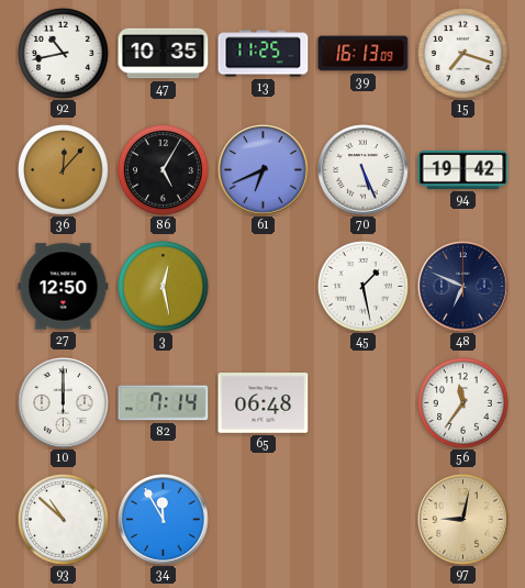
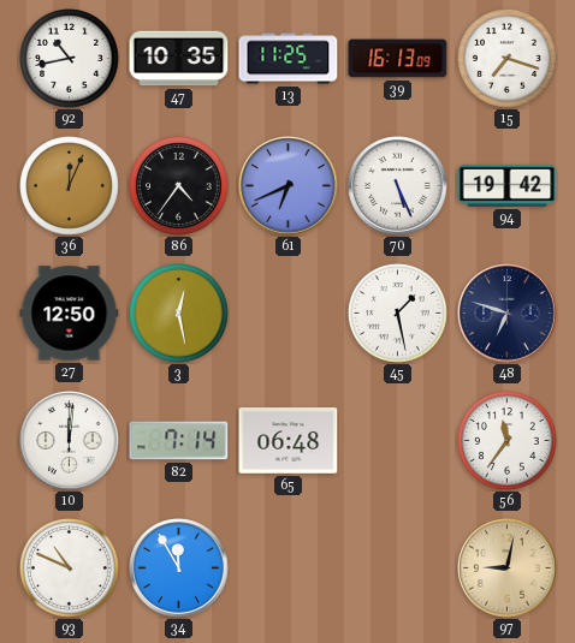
36: 12:07 -> 12:04 (70, 186)
86: 5:05 -> 4:36 (179, 186)
48: 6:49 -> 6:48 (508, 314)
10: 12:00 -> 12:01 (70, 441)
93: 10:52 -> 10:49 (70, 568)
